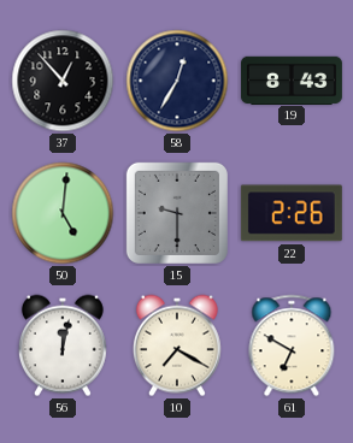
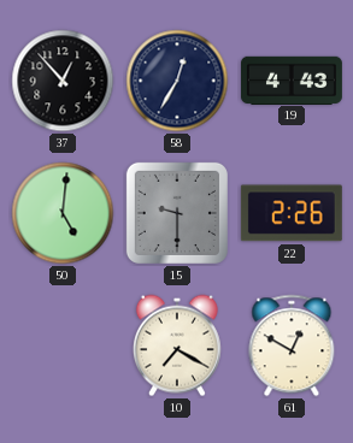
19: 8:43 -> 4:43 (292, 79)
56: 12:02 -> none (63, 345)
61: 6:50 -> 12:50 (292, 345)
